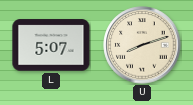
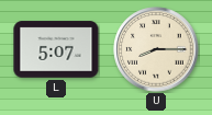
U: 8:12 -> 8:15 (156, 49)
